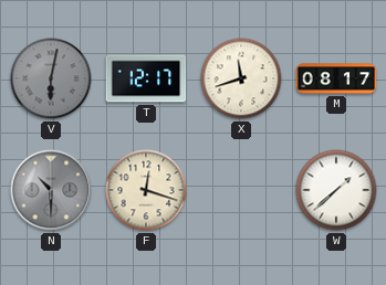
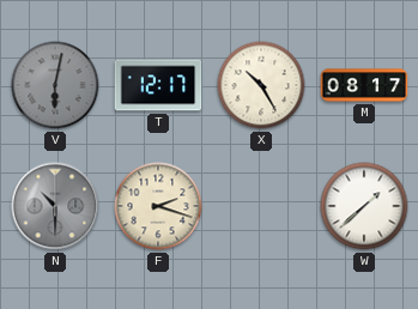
X: 11:42 -> 10:25 (261, 85)
F: 12:18 -> 2:18 (158, 206)
